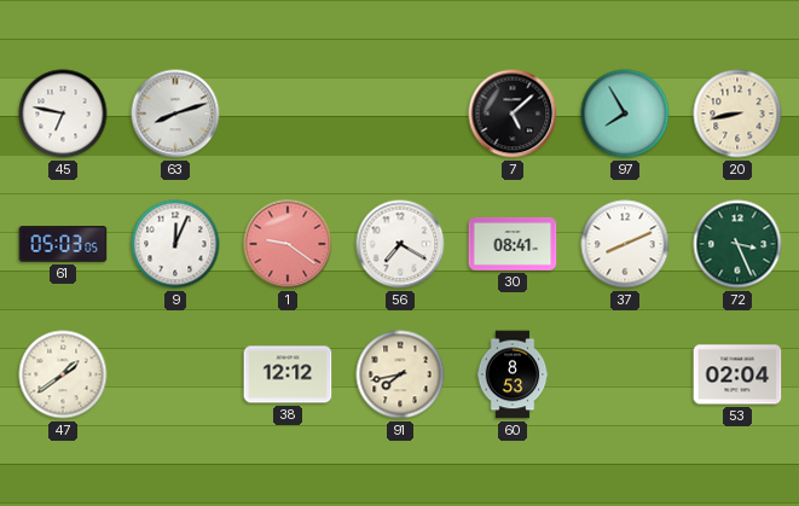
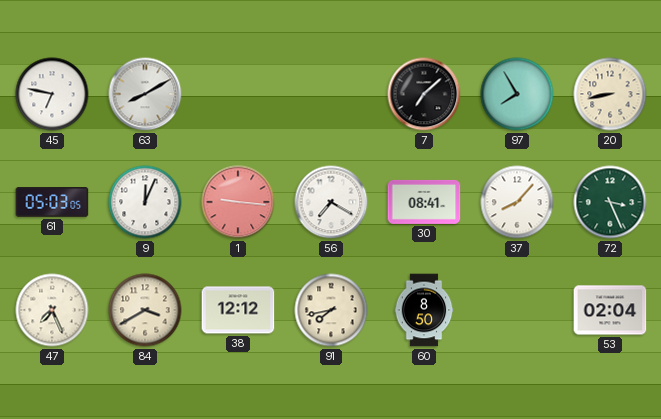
63: 8:12 -> 8:10 (145, 94)
7: 5:08 -> 7:08 (424, 94)
1: 9:21 -> 9:16 (238, 202)
37: 8:11 -> 8:07 (517, 202)
47: 1:39 -> 7:26 (52, 310)
84: none -> 3:40 (145, 310)
60: 8:53 -> 8:50 (424, 310)
